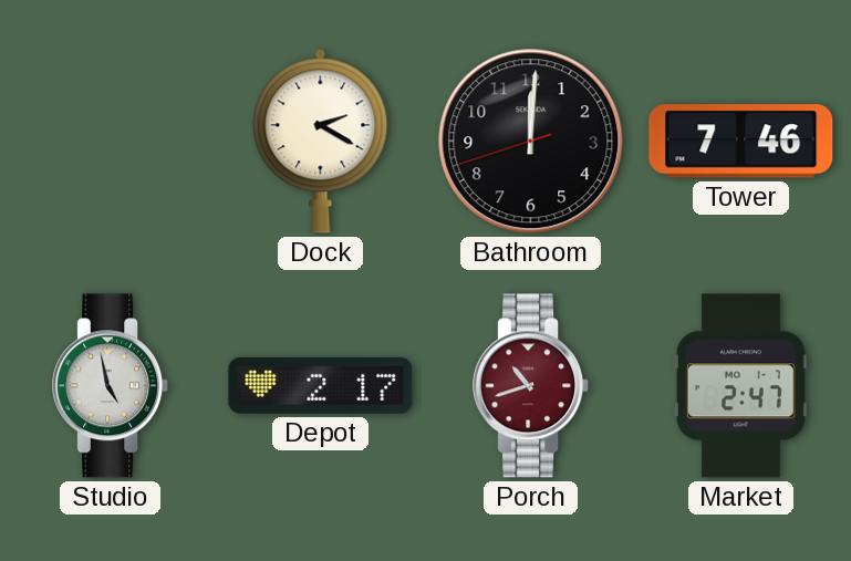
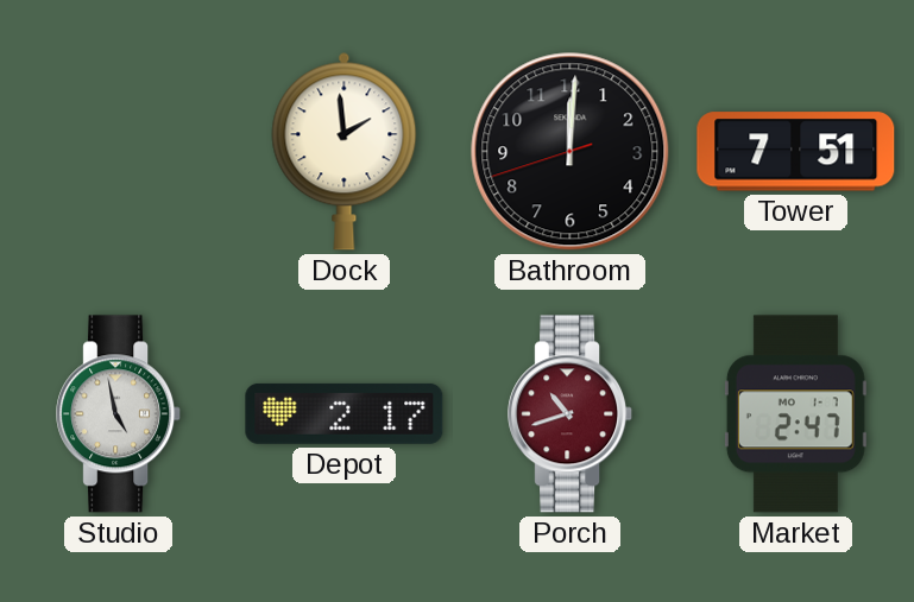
Dock: 2:20 -> 1:59 (345, 151)
Tower: 7:46 -> 7:51 (796, 152)
